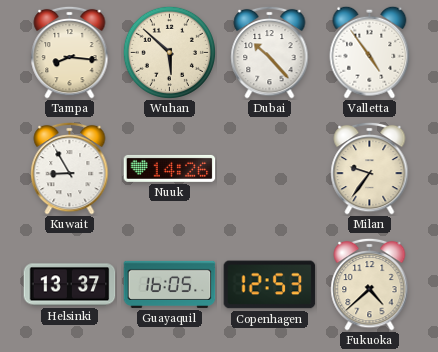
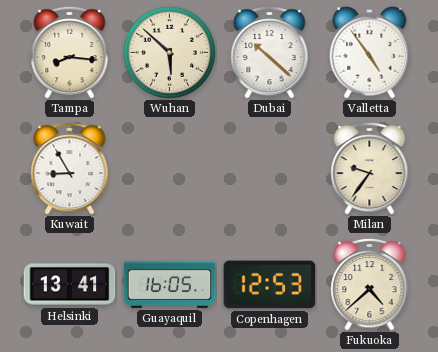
Dubai: 10:23 -> 10:22 (270, 52)
Nuuk: 14:26 -> none (170, 168)
Helsinki: 13:37 -> 13:41 (70, 285)
